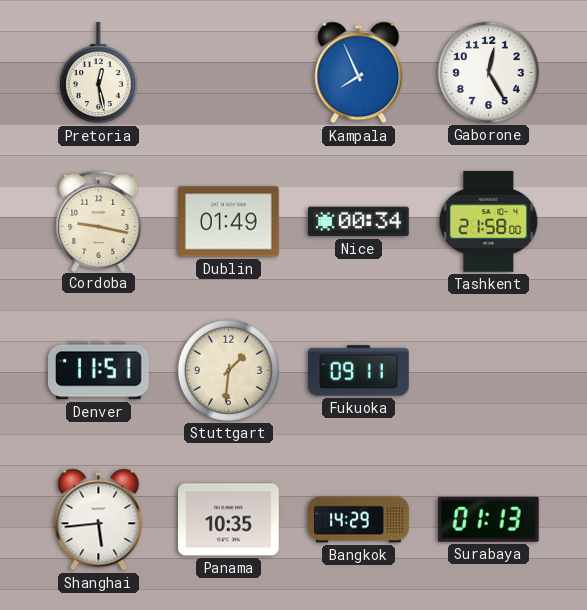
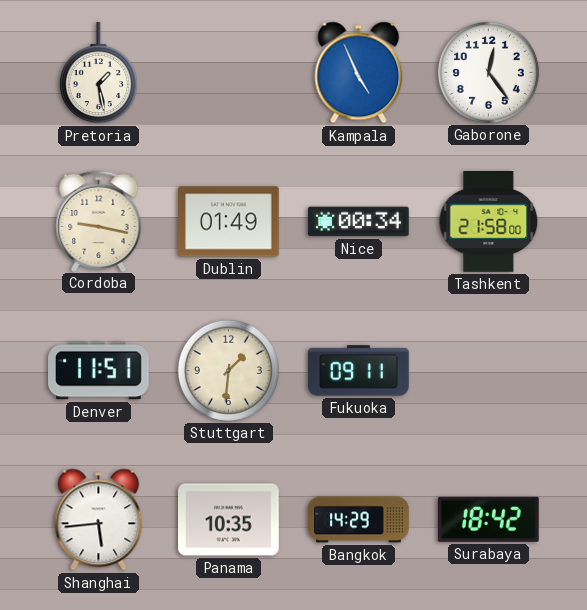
Pretoria: 12:28 -> 1:28 (98, 73)
Kampala: 7:56 -> 4:56 (359, 73)
Gaborone: 12:25 -> 12:24 (488, 72)
Surabaya: 01:13 -> 18:42 (488, 519)
